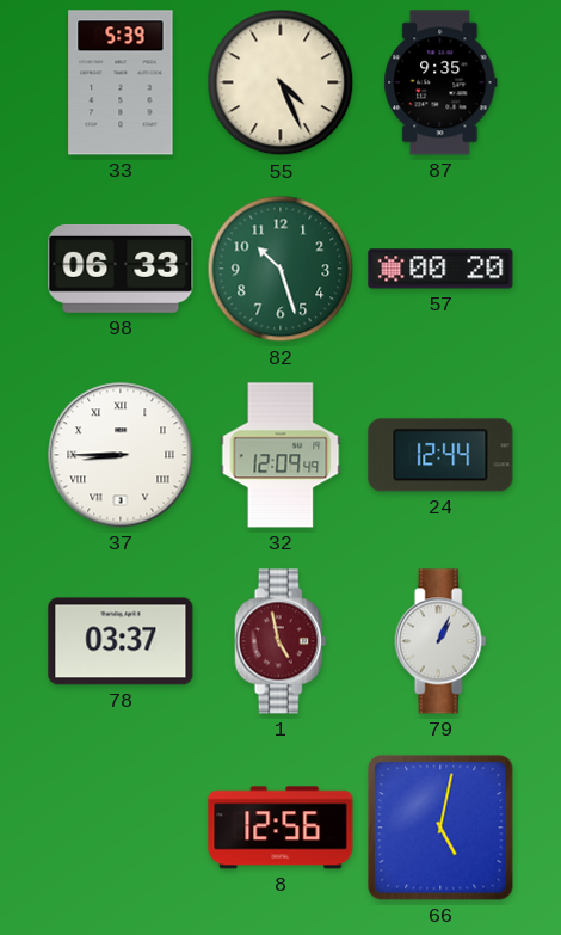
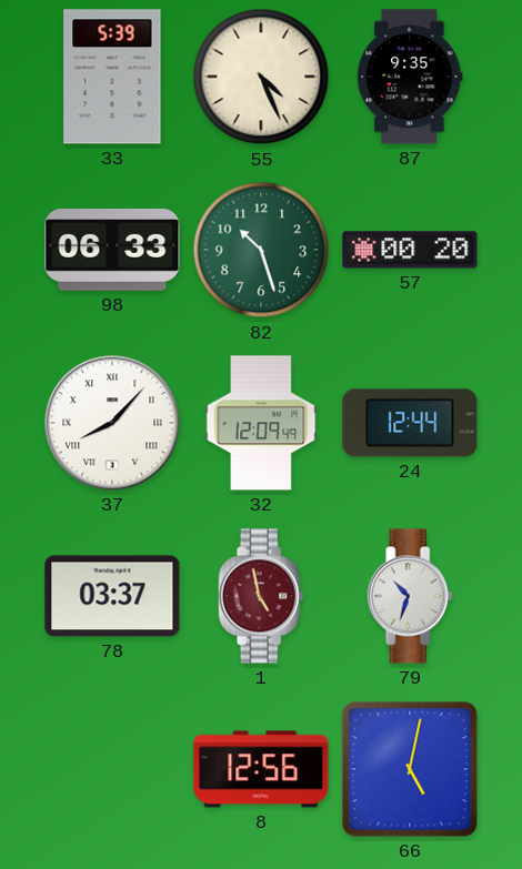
37: 8:45 -> 8:07 (112, 423)
79: 1:04 -> 10:33 (410, 596)
